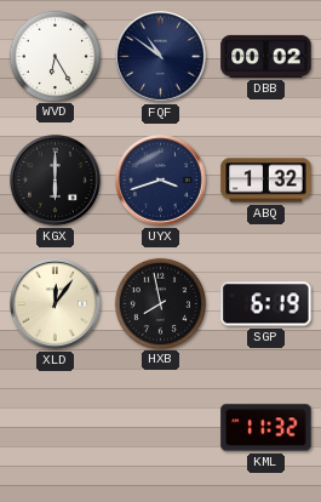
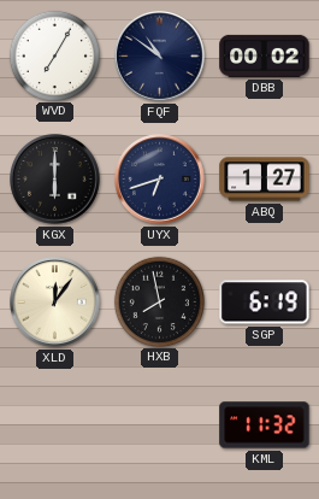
WVD: 6:25 -> 7:05 (54, 55)
UYX: 3:42 -> 6:42 (160, 180)
ABQ: 1:32 -> 1:27 (265, 180)
